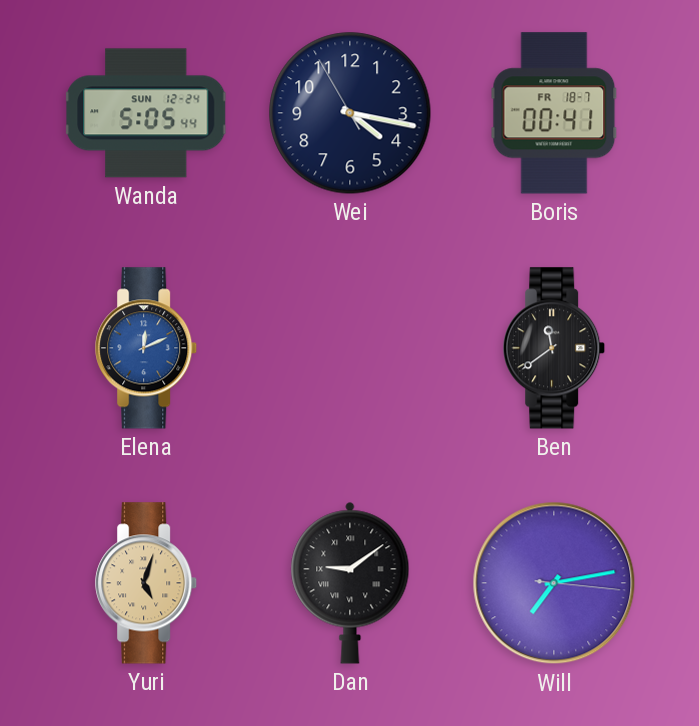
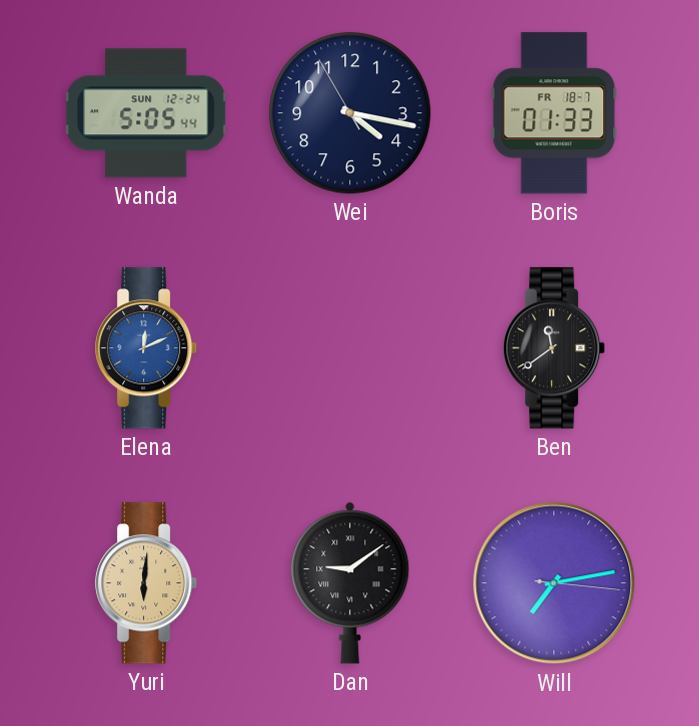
Boris: 00:41 -> 01:33 (554, 113)
Yuri: 5:03 -> 6:01 (147, 583)
